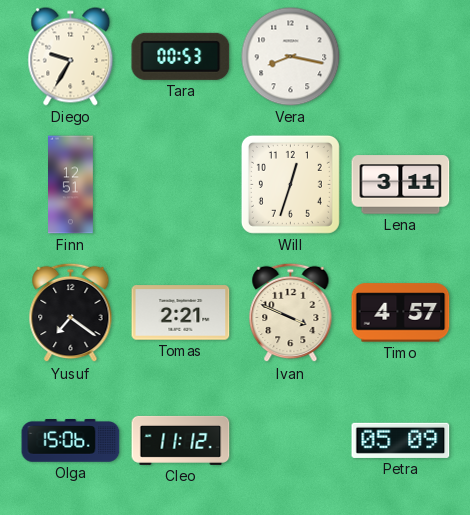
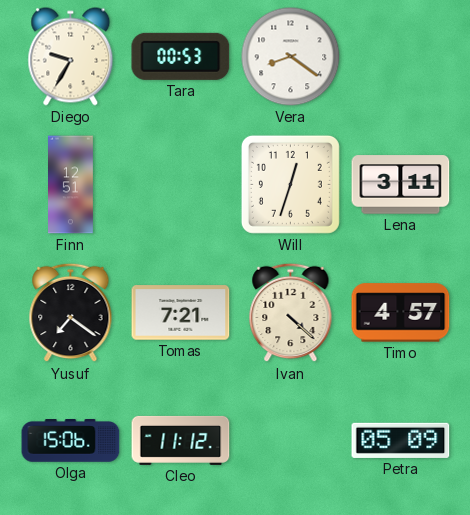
Vera: 8:17 -> 8:21 (291, 57)
Tomas: 2:21 -> 7:21 (181, 313)
Ivan: 3:49 -> 4:22 (291, 313)
